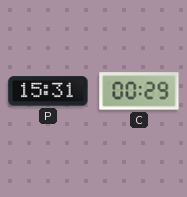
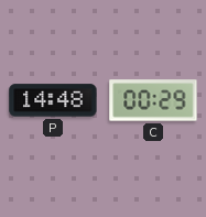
P: 15:31 -> 14:48 (53, 100)
